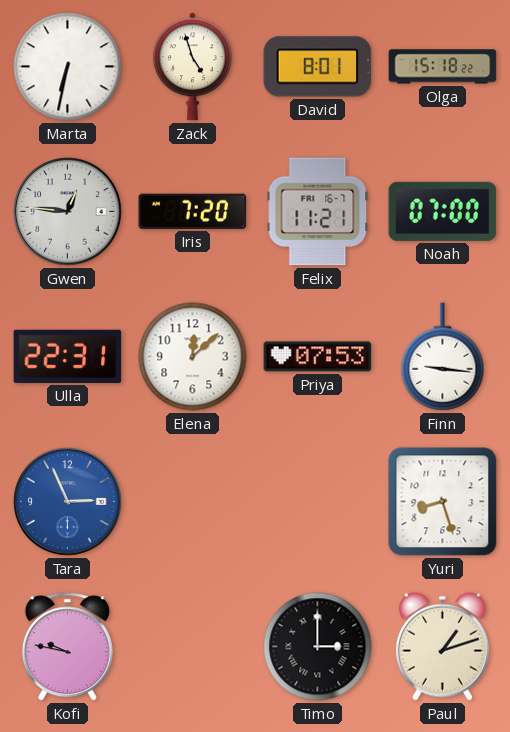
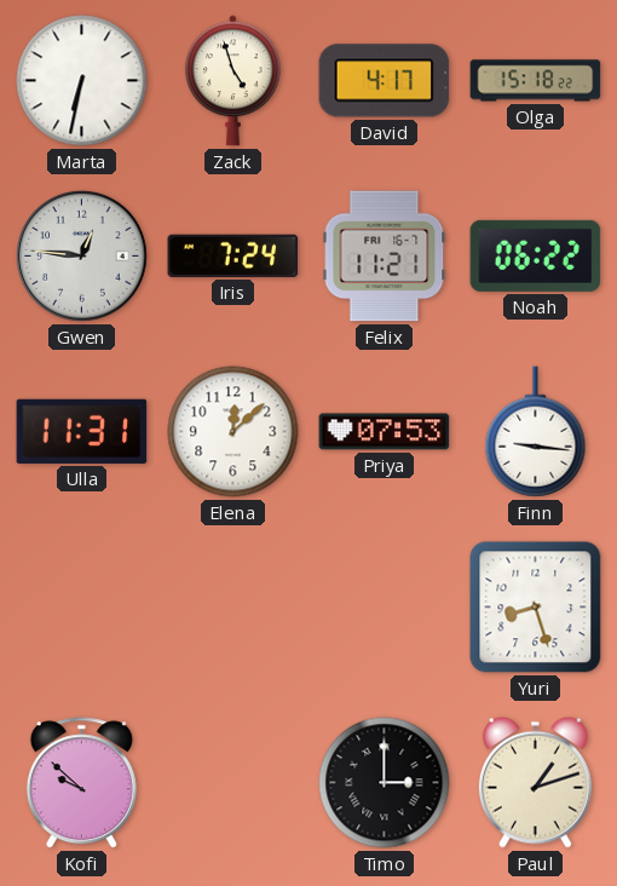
David: 8:01 -> 4:17 (385, 81)
Iris: 7:20 -> 7:24 (233, 255)
Noah: 07:00 -> 06:22 (536, 255)
Ulla: 22:31 -> 11:31 (82, 431)
Tara: 2:56 -> none (68, 502)
Kofi: 9:47 -> 9:52 (81, 783)
